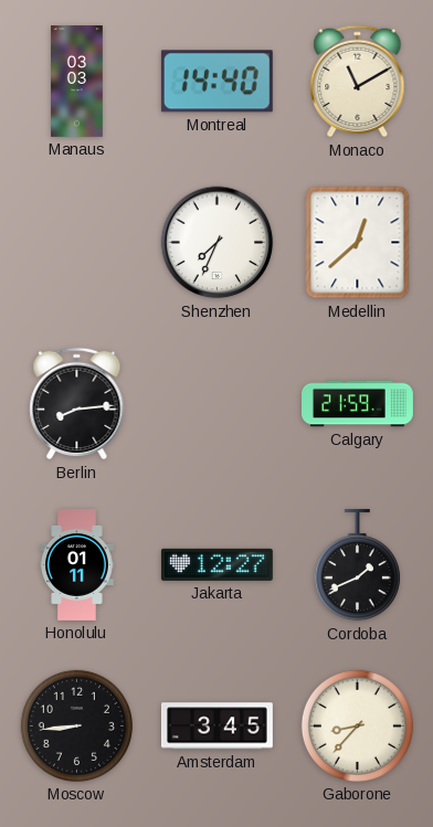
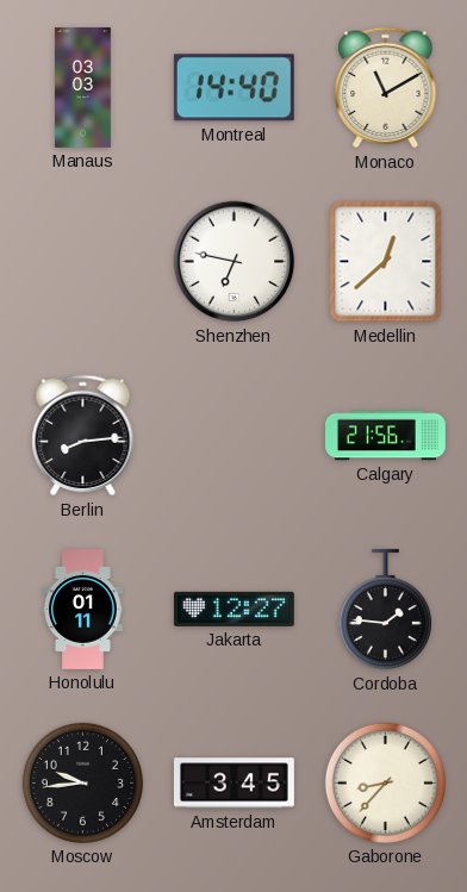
Shenzhen: 7:34 -> 6:47 (235, 262)
Calgary: 21:59 -> 21:56 (386, 436)
Cordoba: 1:41 -> 1:46 (385, 610)
Moscow: 8:44 -> 9:44 (82, 782)
